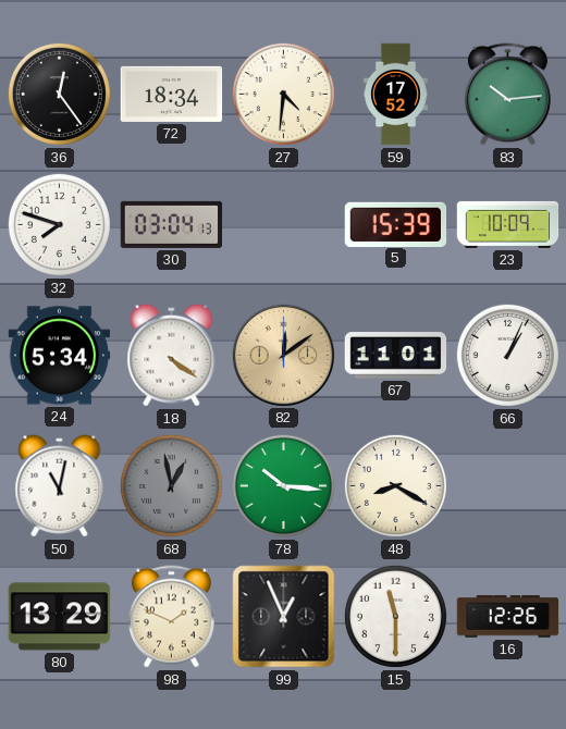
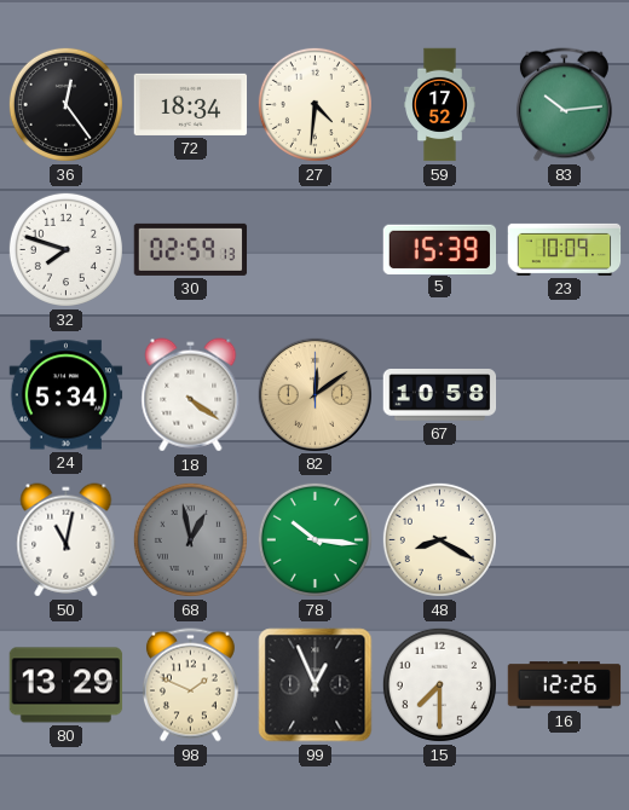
30: 03:04 -> 02:59 (191, 249)
67: 11:01 -> 10:58 (440, 395)
66: 1:04 -> none (507, 355)
15: 11:30 -> 7:30 (439, 684)
